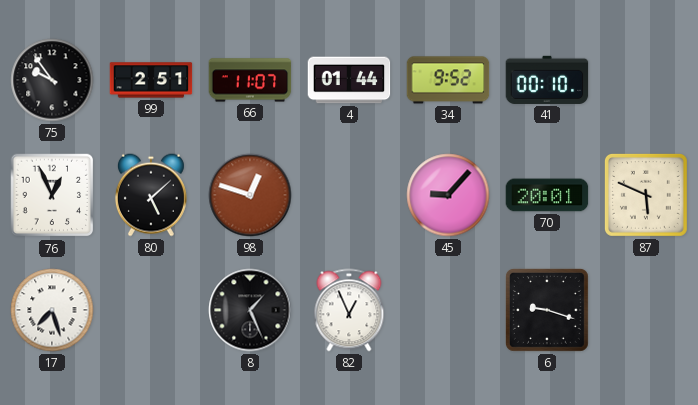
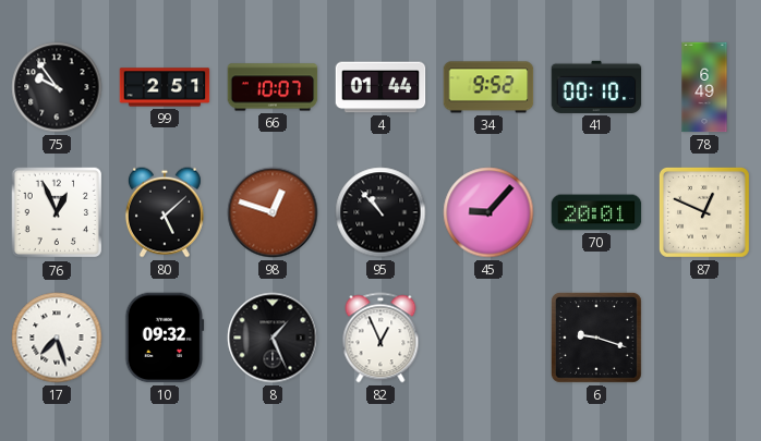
66: 11:07 -> 10:07 (273, 87)
78: none -> 6:49 (704, 87)
95: none -> 10:53 (380, 212)
87: 5:49 -> 12:49 (704, 212)
10: none -> 09:32 (165, 338)
